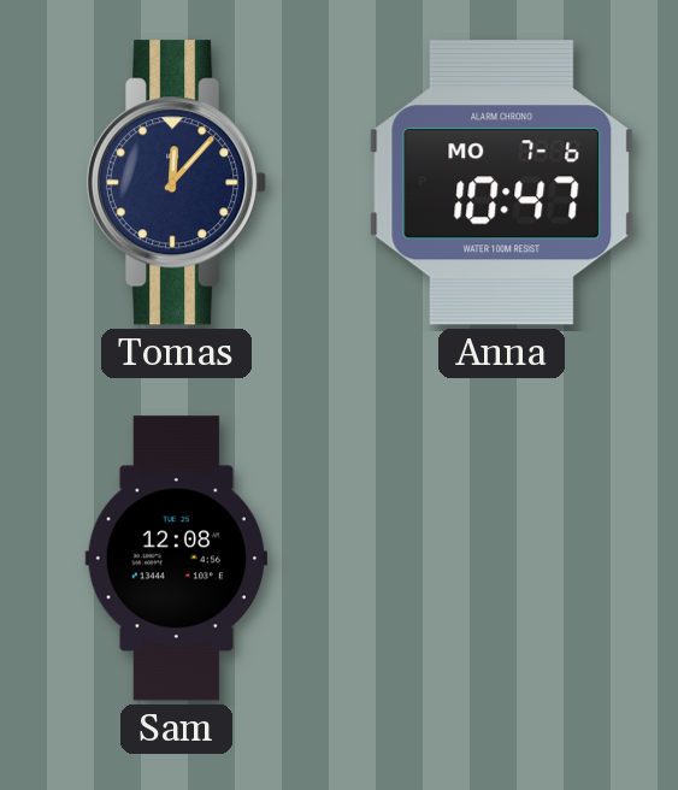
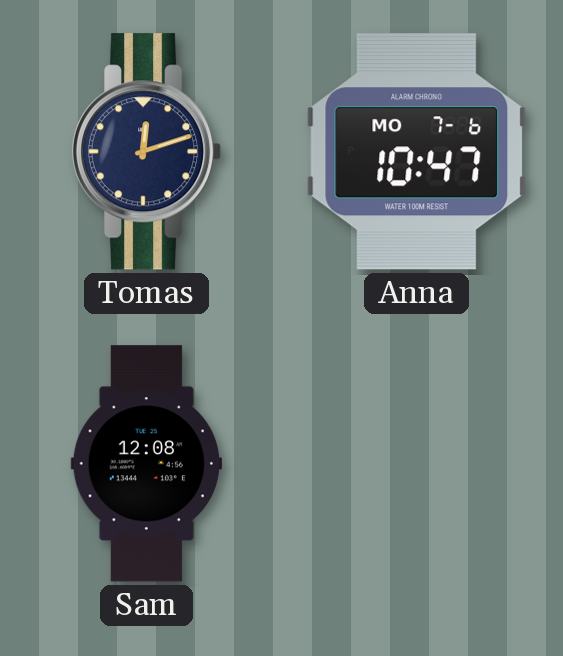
Tomas: 12:07 -> 12:12 (147, 152)
